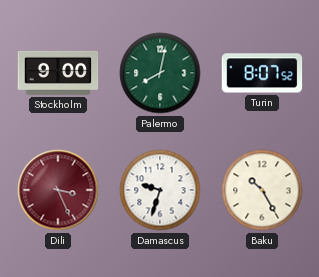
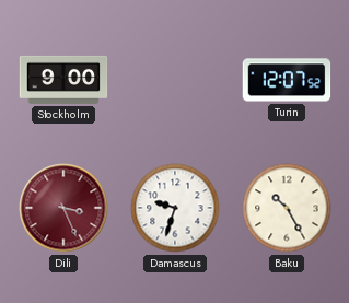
Palermo: 8:02 -> none (160, 73)
Turin: 8:07 -> 12:07 (287, 80)
